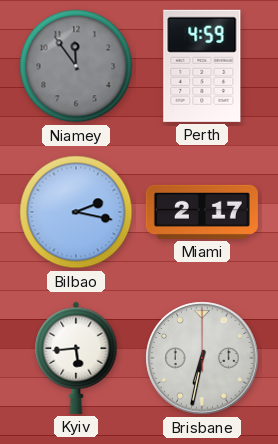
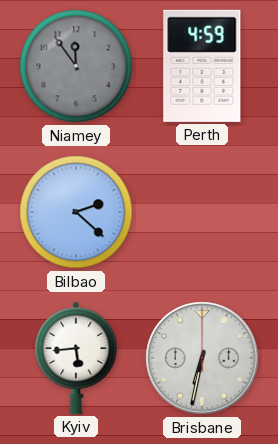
Bilbao: 2:17 -> 2:22 (76, 212)
Miami: 2:17 -> none (202, 212)
